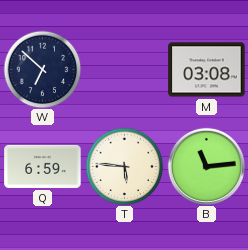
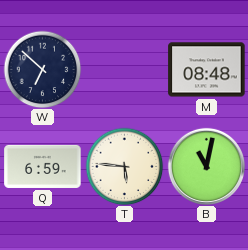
M: 03:08 -> 08:48 (207, 70)
B: 11:14 -> 11:02 (206, 166)
